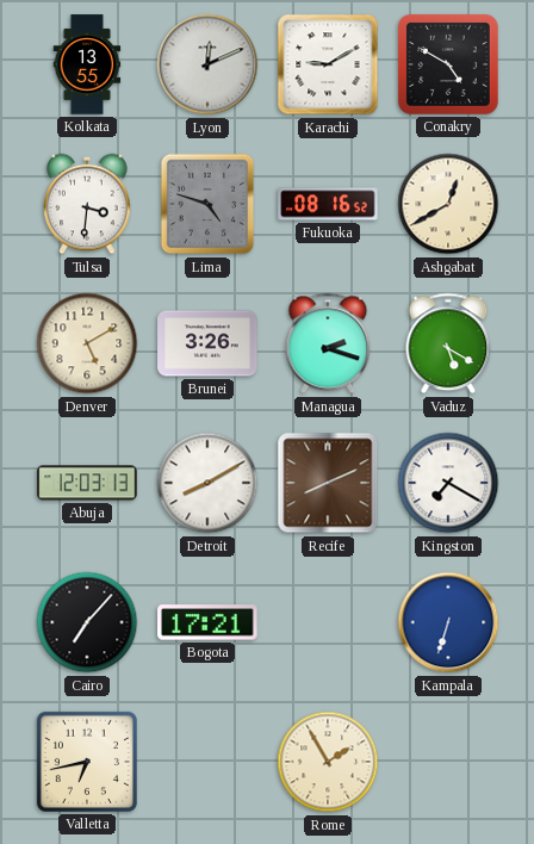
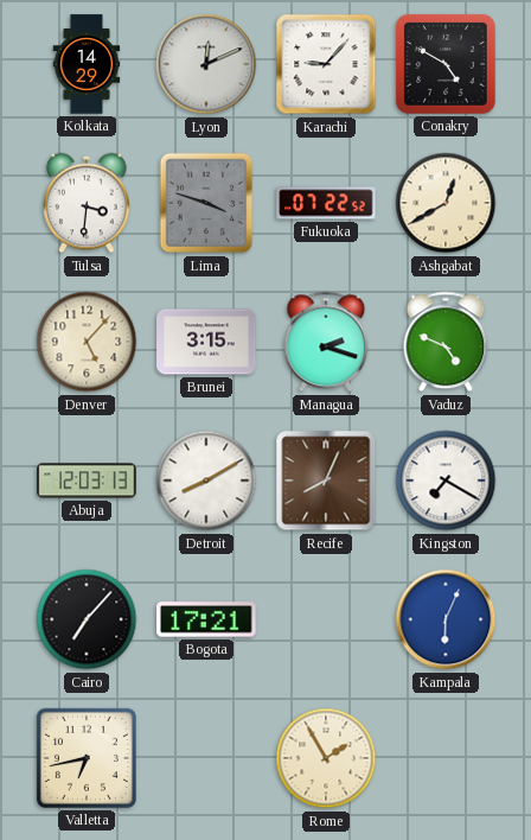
Kolkata: 13:55 -> 14:29 (87, 64)
Karachi: 9:10 -> 9:07 (326, 64)
Lima: 4:48 -> 3:48 (206, 203)
Fukuoka: 08:16 -> 07:22 (326, 203)
Denver: 5:10 -> 5:07 (87, 342)
Brunei: 3:26 -> 3:15 (206, 342)
Vaduz: 5:20 -> 4:49 (446, 342)
Recife: 8:11 -> 8:04 (326, 481)
Kampala: 6:33 -> 6:04 (446, 619)
